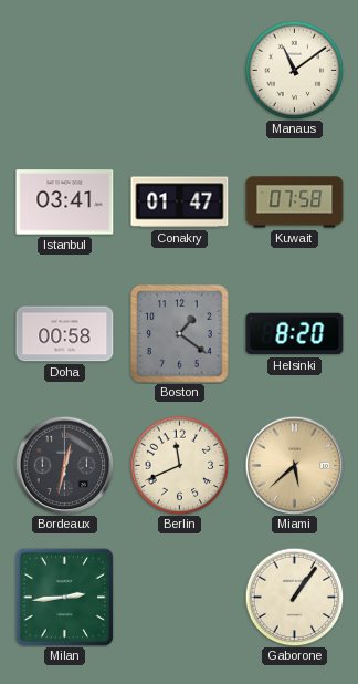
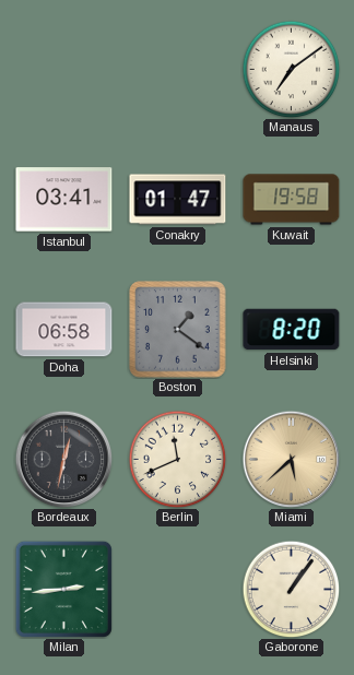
Manaus: 11:09 -> 7:09 (291, 69)
Kuwait: 07:58 -> 19:58 (292, 200)
Doha: 00:58 -> 06:58 (64, 330)
